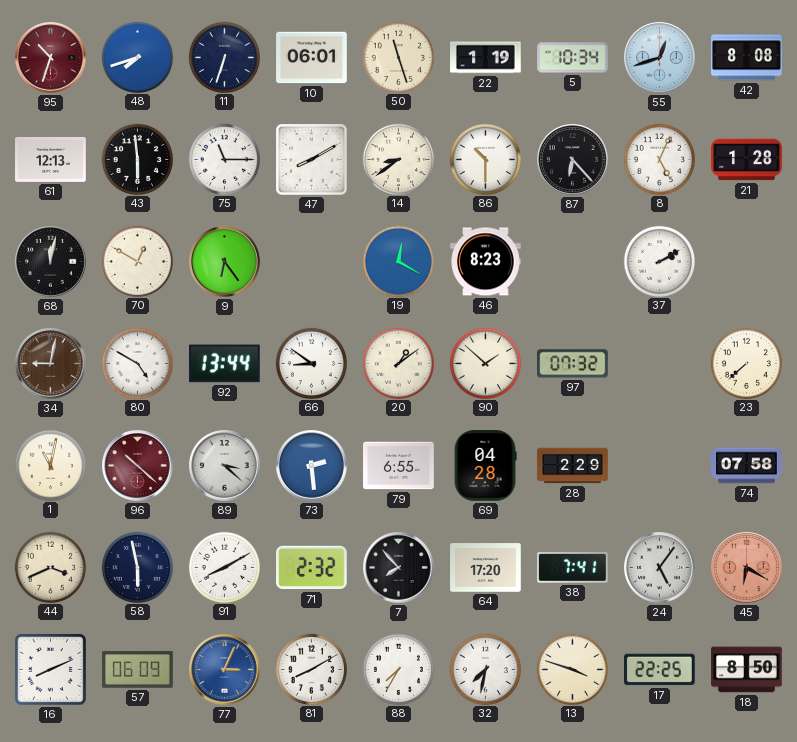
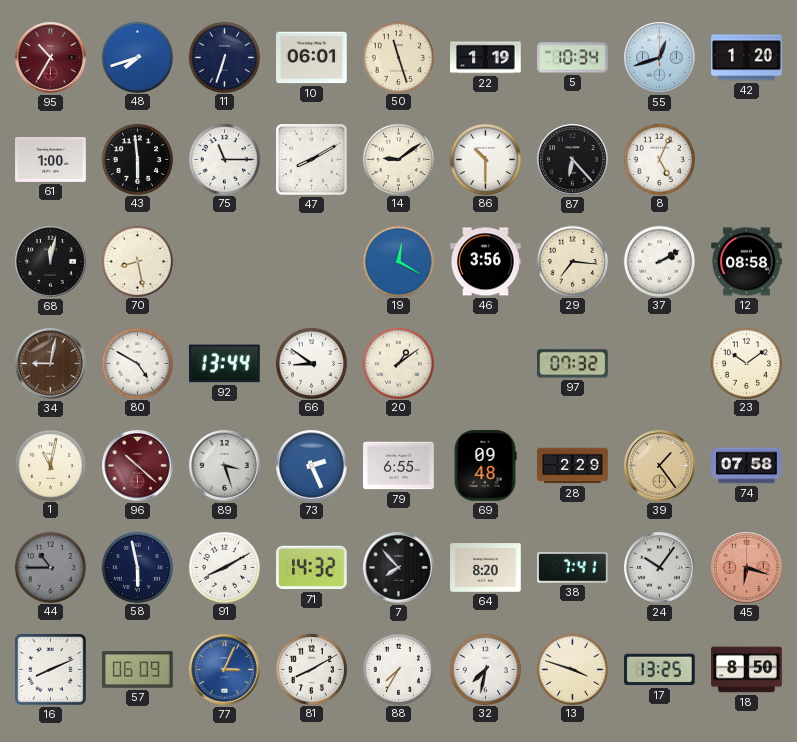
95: 10:33 -> 10:35 (51, 58)
42: 8:08 -> 1:20 (747, 58)
61: 12:13 -> 1:00 (51, 160)
14: 8:39 -> 9:09 (398, 159)
21: 1:28 -> none (747, 160)
70: 12:50 -> 8:28 (137, 261)
9: 6:24 -> none (225, 262)
46: 8:23 -> 3:56 (486, 262)
29: none -> 7:16 (572, 261)
12: none -> 08:58 (747, 262)
90: 1:52 -> none (485, 363)
23: 7:38 -> 10:09 (746, 363)
89: 3:22 -> 3:27 (225, 466)
73: 2:29 -> 2:26 (312, 466)
69: 04:28 -> 09:48 (485, 466)
39: none -> 1:24 (660, 466)
44: 3:41 -> 10:45 (50, 567)
44 dial: cream -> grey (50, 567)
71: 2:32 -> 14:32 (312, 568)
64: 17:20 -> 8:20 (486, 568)
24: 5:06 -> 10:06 (660, 568)
45: 6:20 -> 6:18 (747, 568)
17: 22:25 -> 13:25 (660, 670)
